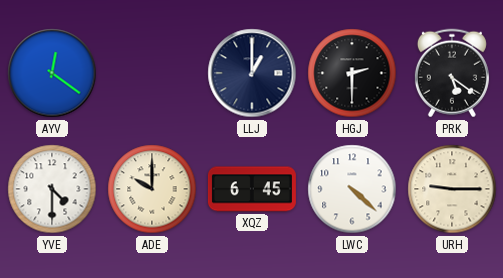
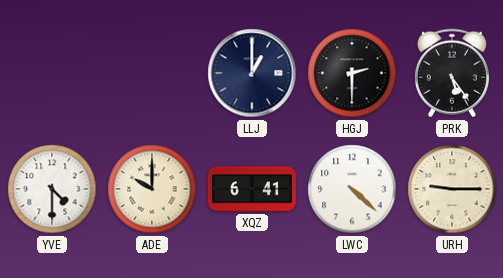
AYV: 12:21 -> none (52, 73)
PRK: 5:21 -> 5:24 (452, 73)
XQZ: 6:45 -> 6:41 (252, 189)
